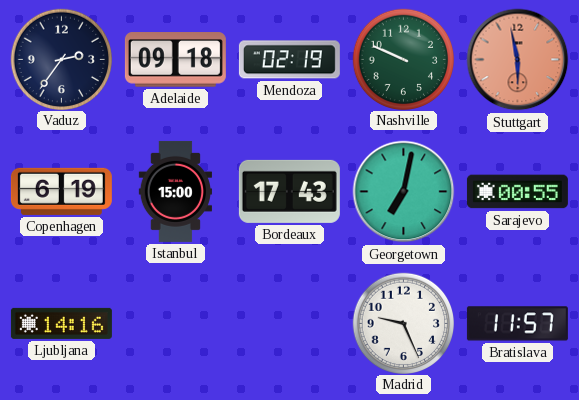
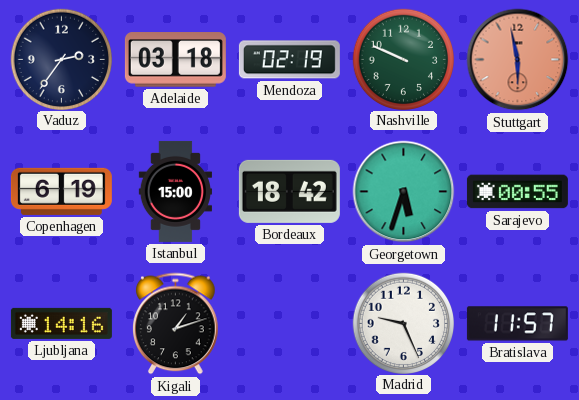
Adelaide: 09:18 -> 03:18 (175, 60)
Bordeaux: 17:43 -> 18:42 (289, 191)
Georgetown: 7:02 -> 5:33 (404, 192)
Kigali: none -> 1:12 (176, 324)
